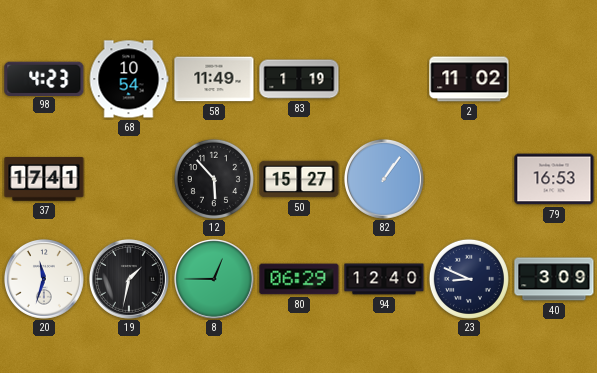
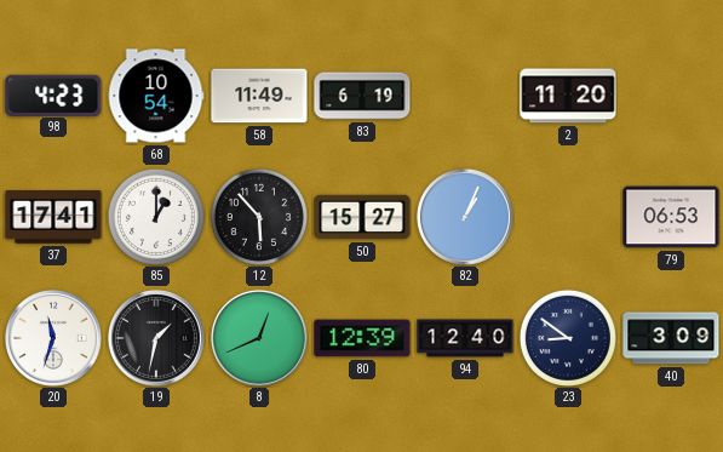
83: 1:19 -> 6:19 (362, 96)
2: 11:02 -> 11:20 (568, 96)
85: none -> 1:00 (156, 217)
82: 1:06 -> 1:04 (465, 217)
79: 16:53 -> 06:53 (671, 217)
8: 12:45 -> 12:41 (259, 338)
80: 06:29 -> 12:39 (362, 338)
23: 8:49 -> 8:51 (568, 338)
